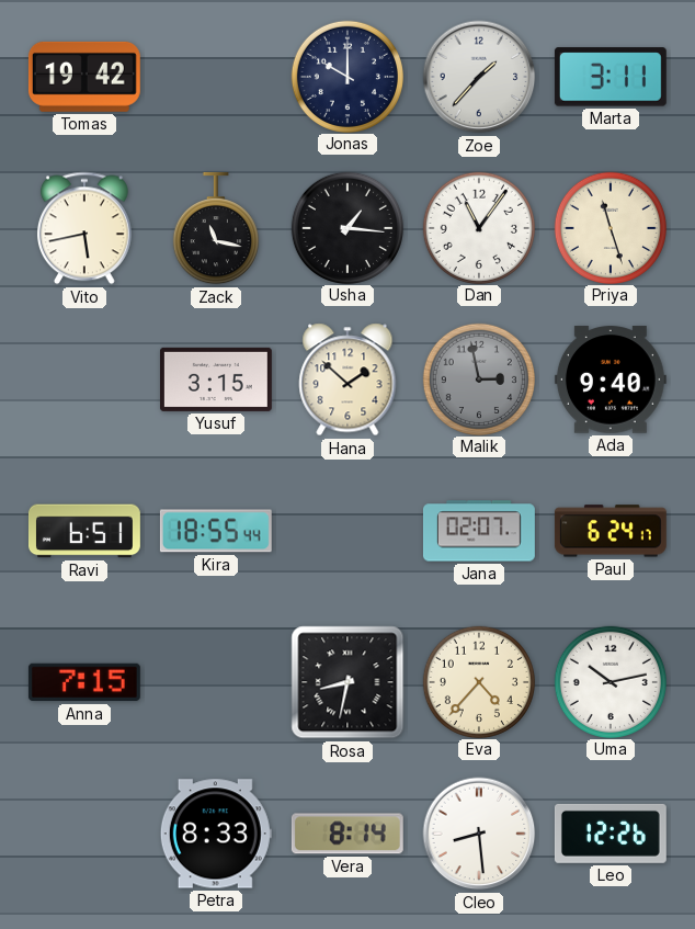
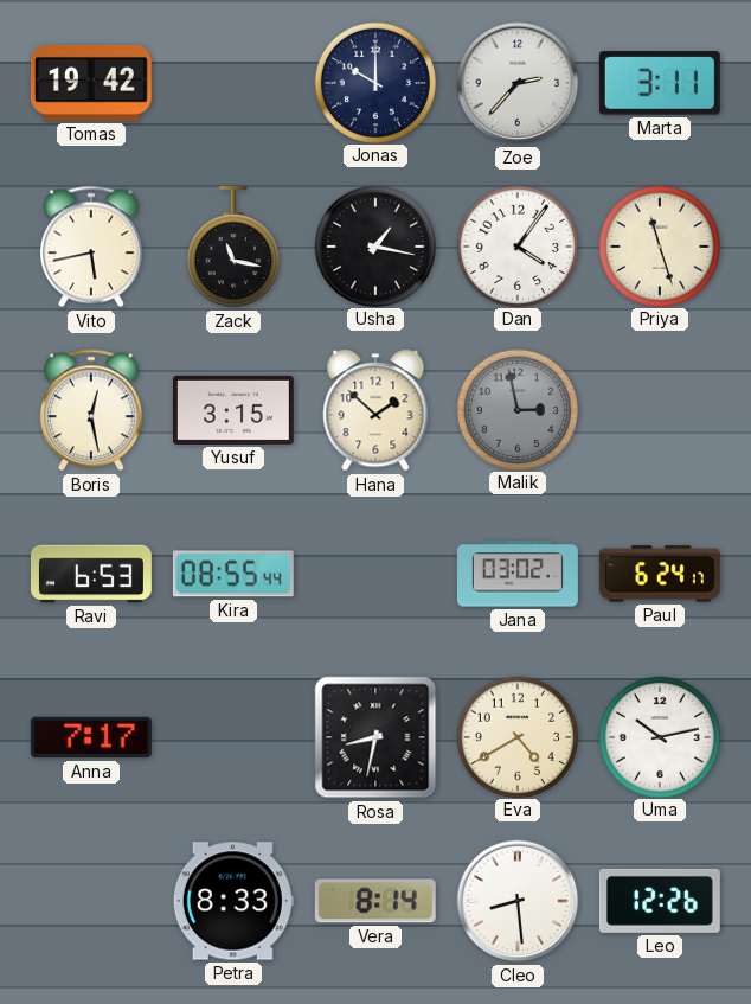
Zoe: 1:37 -> 2:37 (518, 83)
Usha: 1:16 -> 1:17 (374, 245)
Dan: 11:06 -> 4:06 (516, 245)
Boris: none -> 12:28 (91, 410)
Ada: 9:40 -> none (611, 379)
Ravi: 6:51 -> 6:53 (91, 574)
Kira: 18:55 -> 08:55 (233, 574)
Jana: 02:07 -> 03:02 (518, 574)
Anna: 7:15 -> 7:17 (91, 737)
Eva: 4:37 -> 4:40 (516, 736)
